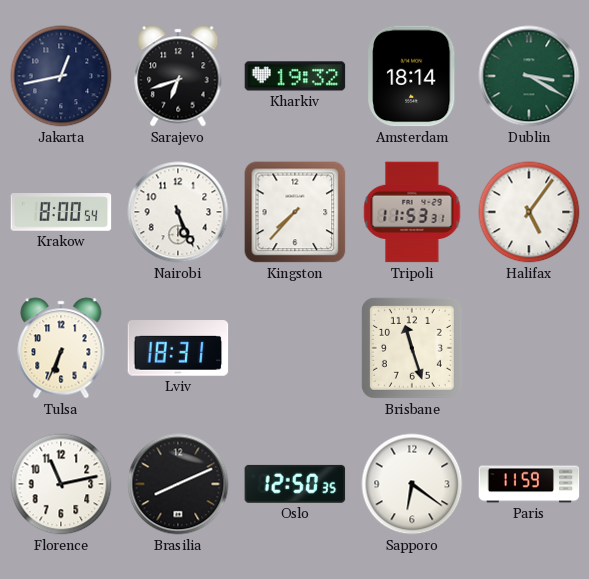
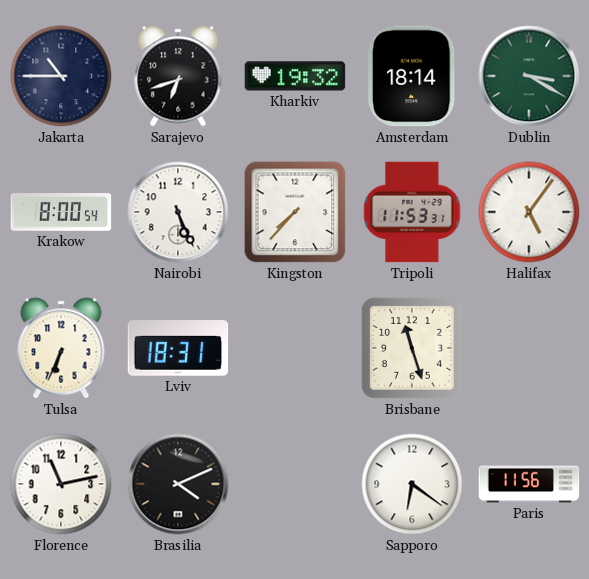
Jakarta: 12:43 -> 10:45 (61, 76)
Brasilia: 8:11 -> 4:11 (178, 484)
Oslo: 12:50 -> none (295, 484)
Paris: 11:59 -> 11:56 (529, 484)
